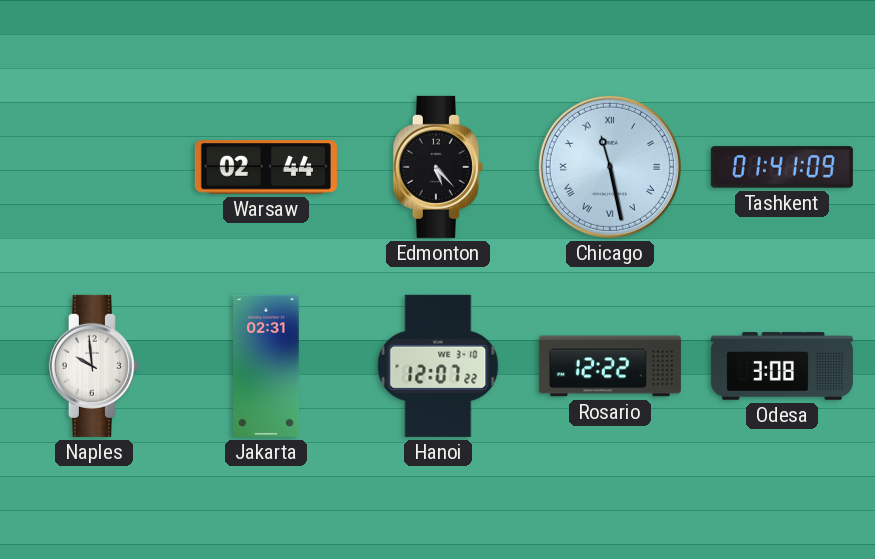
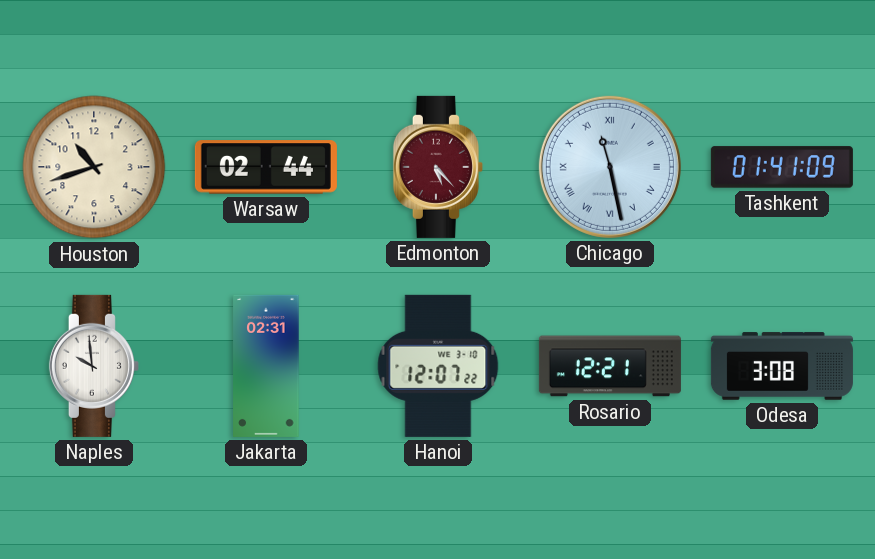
Houston: none -> 10:42 (94, 167)
Edmonton dial: black -> burgundy (438, 167)
Rosario: 12:22 -> 12:21 (610, 366)
